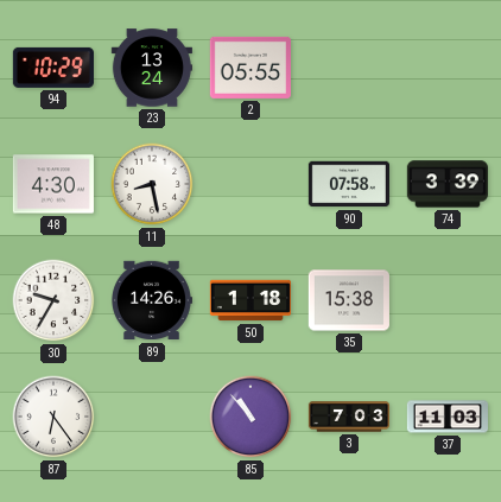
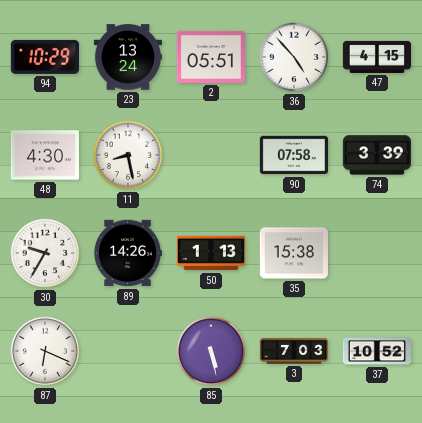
2: 05:55 -> 05:51 (211, 57)
36: none -> 4:53 (294, 57)
47: none -> 4:15 (376, 57)
50: 1:18 -> 1:13 (211, 253)
87: 6:24 -> 6:19 (45, 351)
85: 10:53 -> 5:28 (211, 351)
37: 11:03 -> 10:52 (376, 351)
